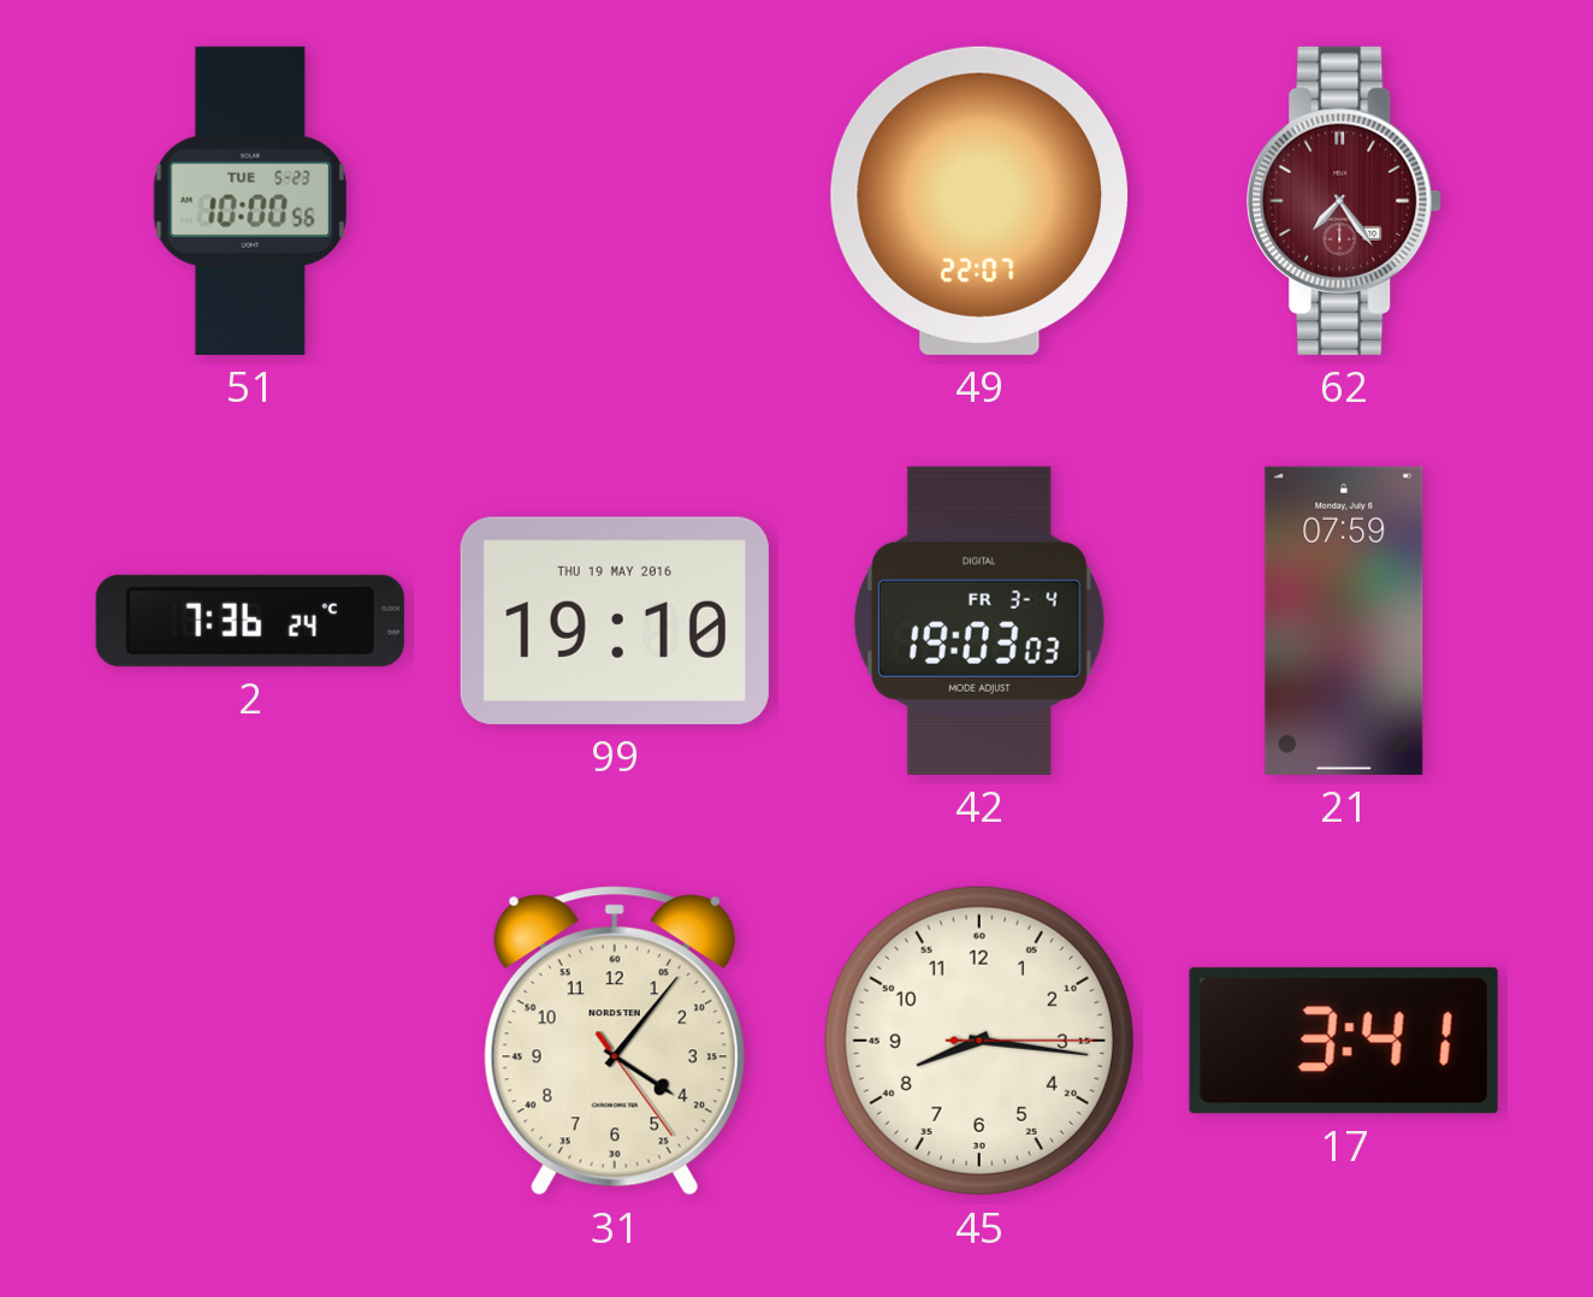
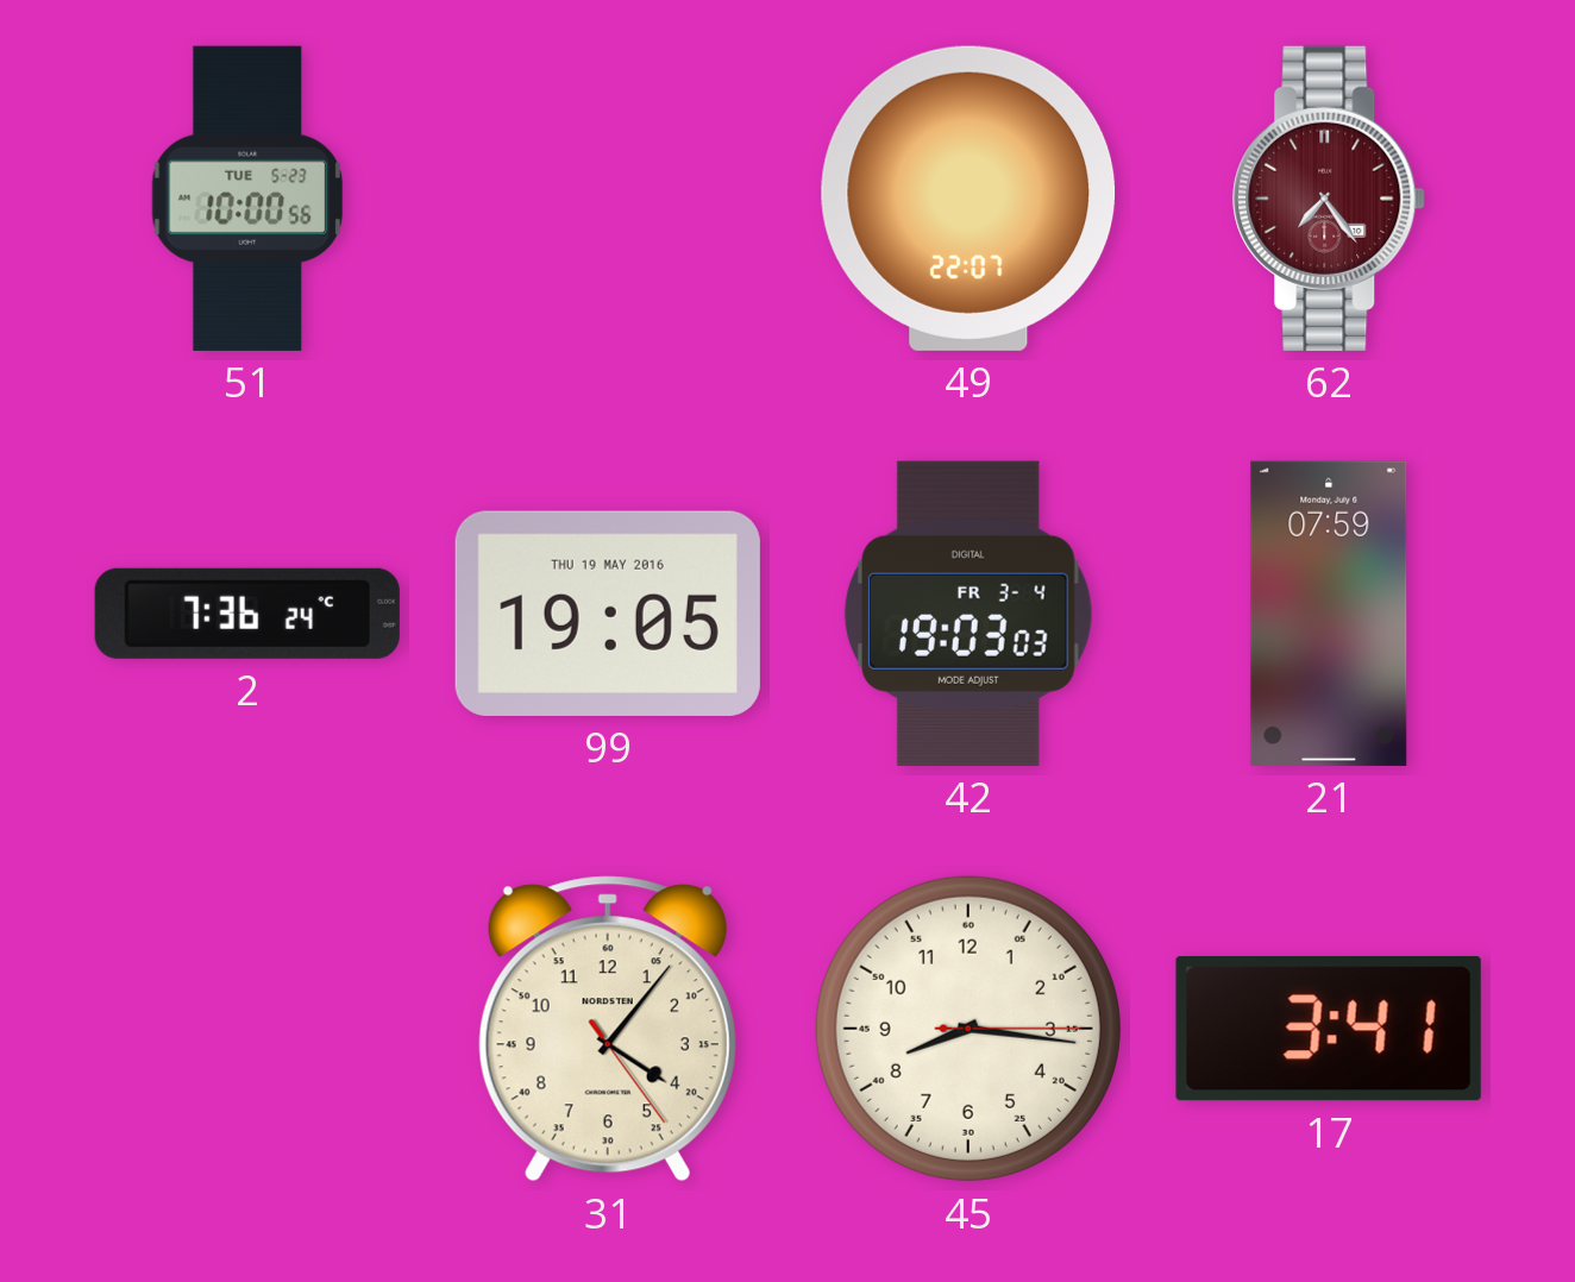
99: 19:10 -> 19:05 (608, 614)
